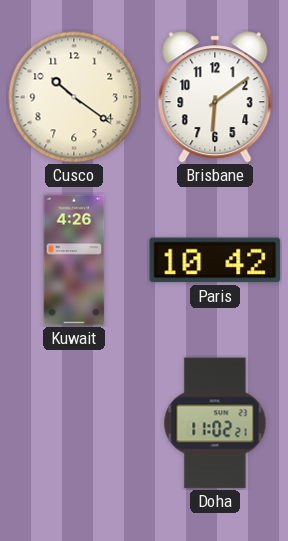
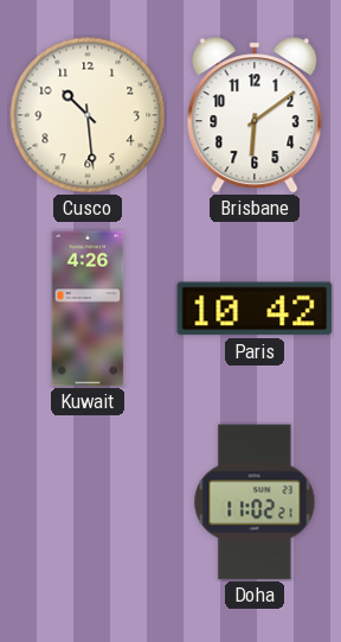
Cusco: 10:21 -> 10:29 (88, 115)
